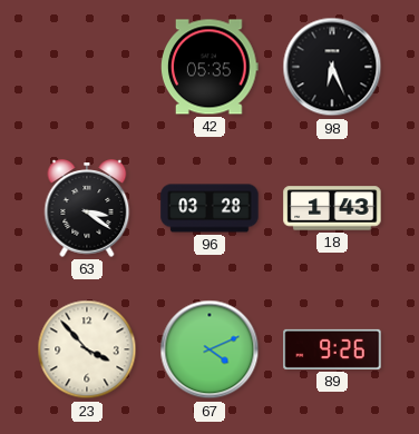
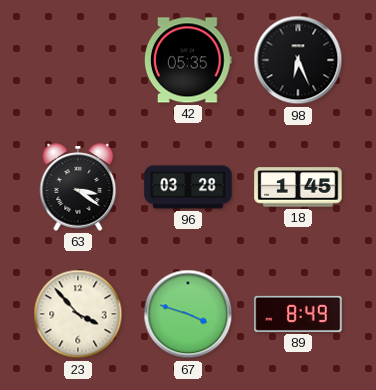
18: 1:43 -> 1:45 (298, 187)
67: 4:11 -> 3:48 (188, 314)
89: 9:26 -> 8:49 (298, 314)
